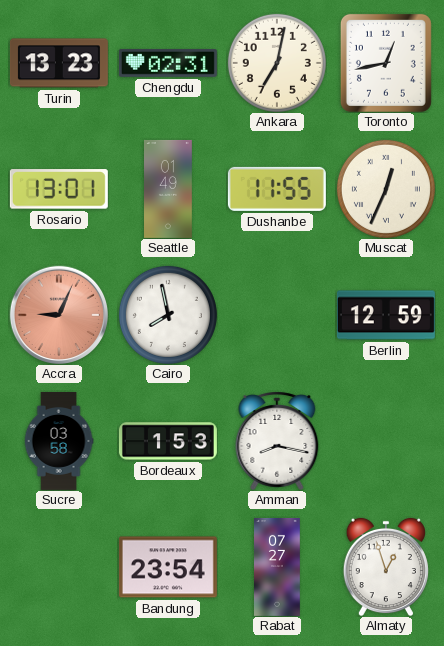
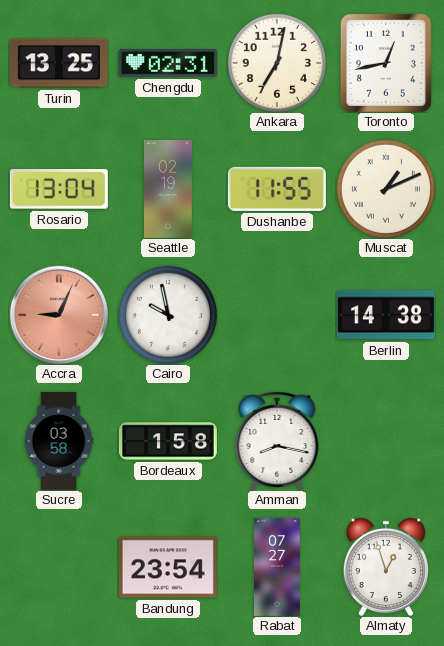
Turin: 13:23 -> 13:25 (59, 63)
Rosario: 13:01 -> 13:04 (59, 189)
Seattle: 01:49 -> 02:19 (169, 189)
Muscat: 12:34 -> 1:11 (386, 189)
Cairo: 7:58 -> 9:58 (168, 315)
Berlin: 12:59 -> 14:38 (386, 315)
Bordeaux: 1:53 -> 1:58 (168, 441)
